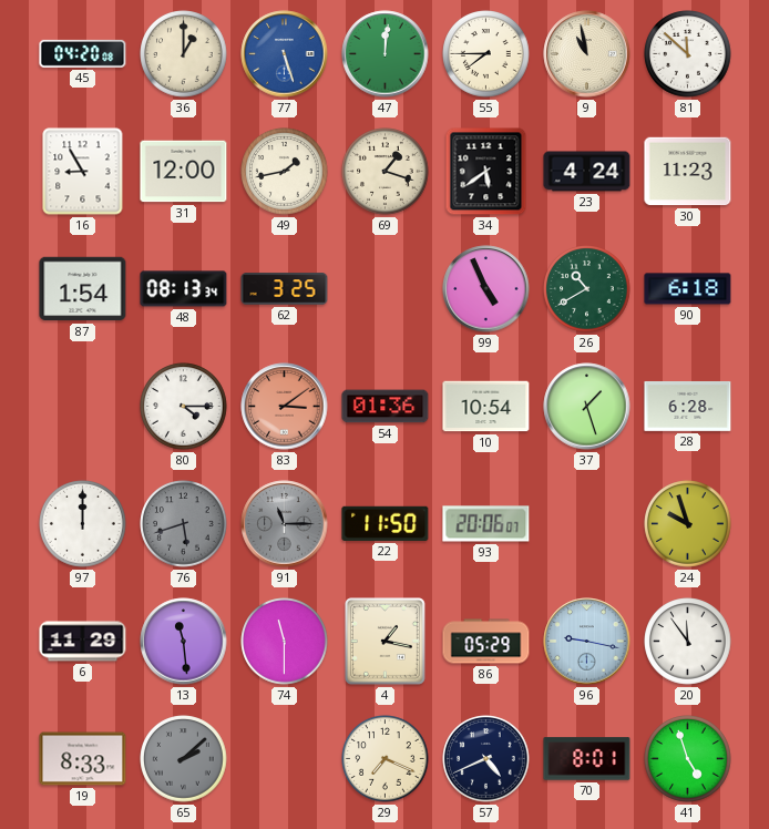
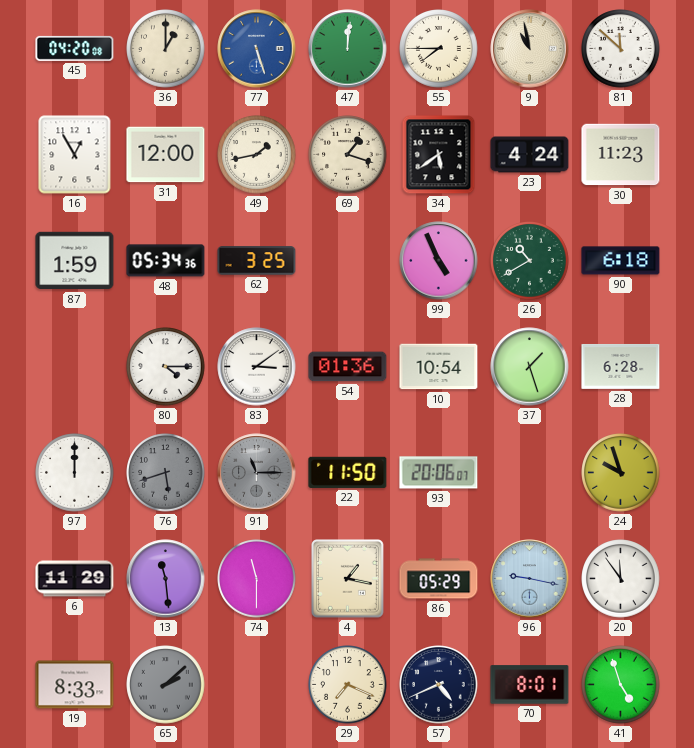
16: 8:55 -> 12:55 (75, 155)
87: 1:54 -> 1:59 (75, 261)
48: 08:13 -> 05:34 (166, 261)
83 dial: salmon -> white (257, 367)
